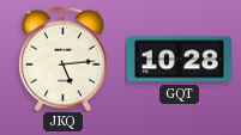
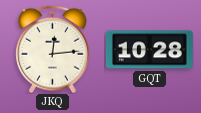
JKQ: 5:14 -> 12:14 (53, 49)
